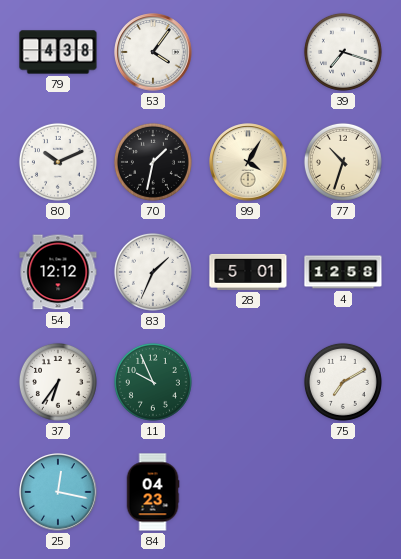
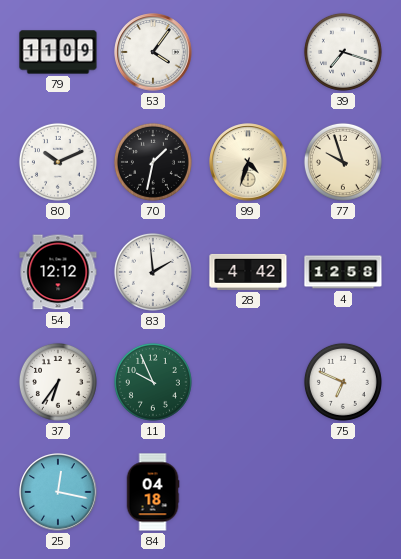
79: 4:38 -> 11:09 (58, 52)
99: 4:05 -> 4:33 (248, 162)
77: 10:33 -> 9:57 (343, 162)
83: 1:34 -> 1:59 (153, 272)
28: 5:01 -> 4:42 (248, 272)
75: 7:10 -> 6:49 (343, 382)
84: 04:23 -> 04:18 (153, 492)
